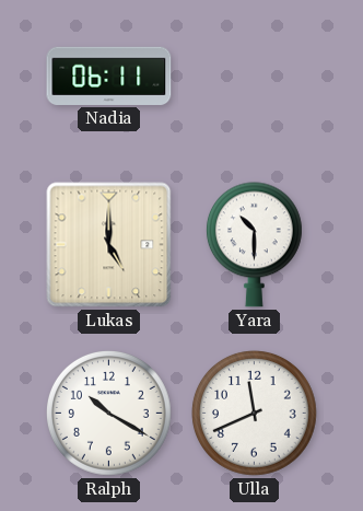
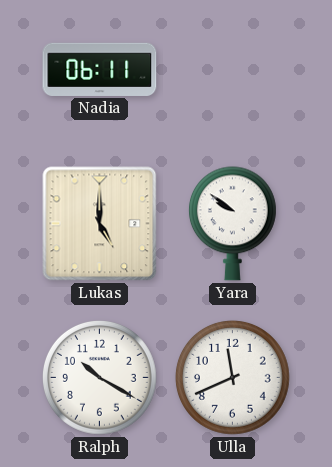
Yara: 10:30 -> 9:51 (232, 224)
